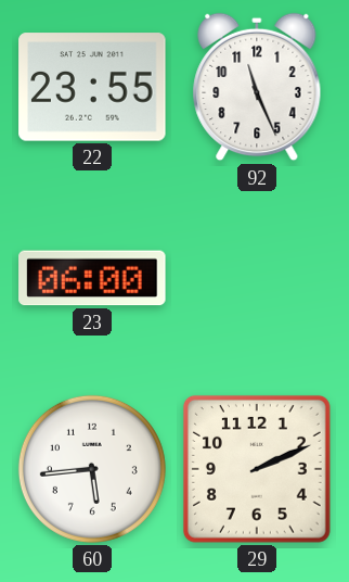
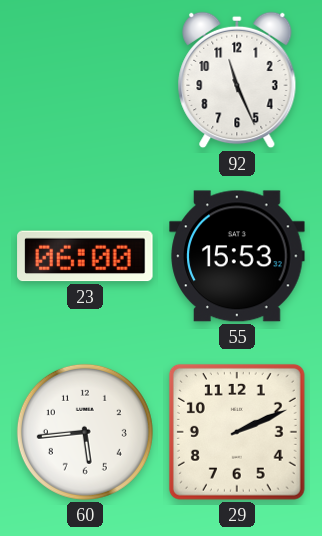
22: 23:55 -> none (92, 87)
55: none -> 15:53 (237, 256)
